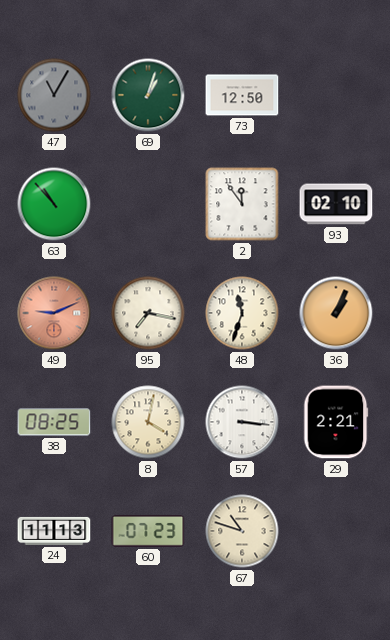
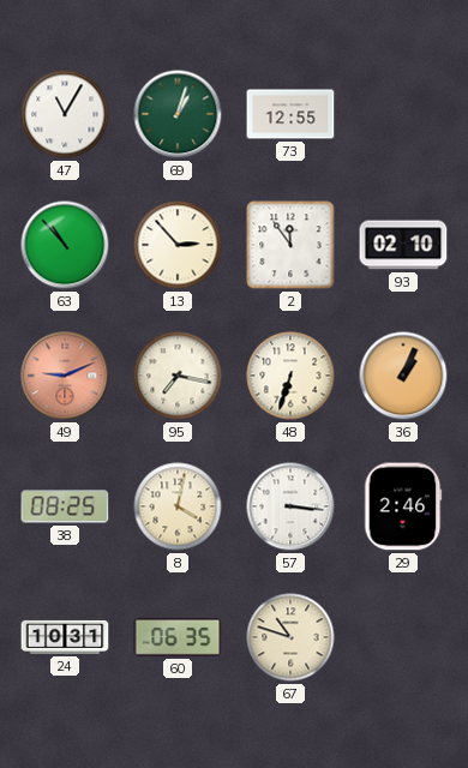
47 dial: grey -> white (65, 114)
73: 12:50 -> 12:55 (290, 114)
13: none -> 2:53 (178, 245)
48: 11:33 -> 6:33 (290, 376)
29: 2:21 -> 2:46 (403, 506)
24: 11:13 -> 10:31 (65, 637)
60: 07:23 -> 06:35 (178, 637)
